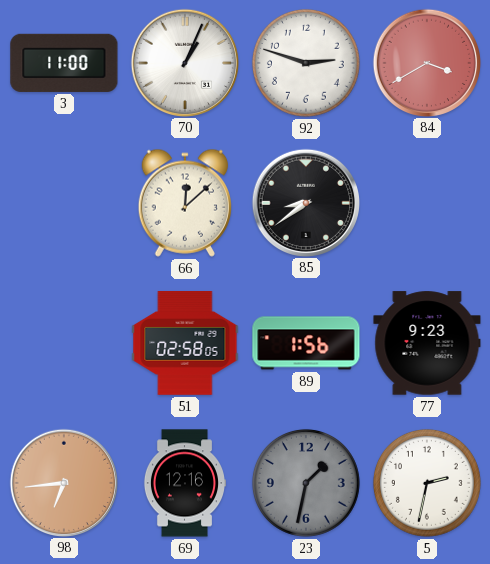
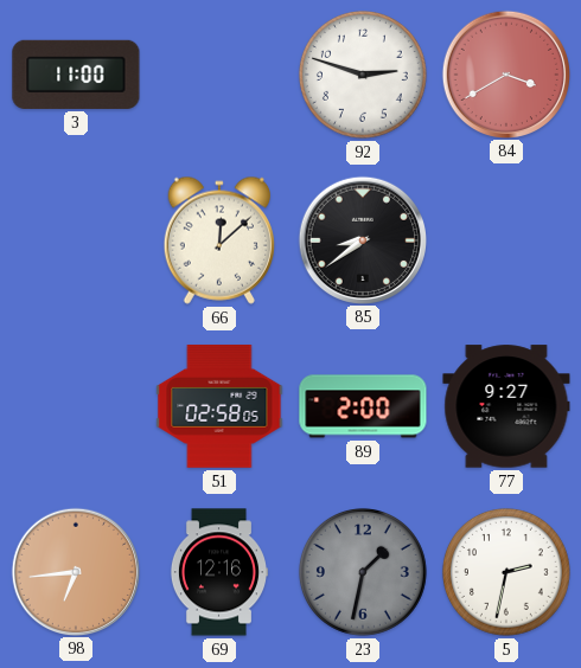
70: 1:04 -> none (184, 62)
89: 1:56 -> 2:00 (363, 406)
77: 9:23 -> 9:27 (506, 406)
